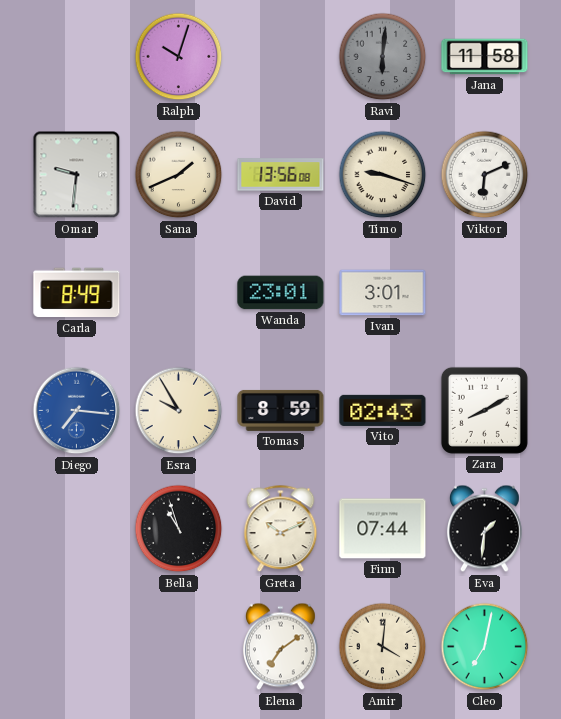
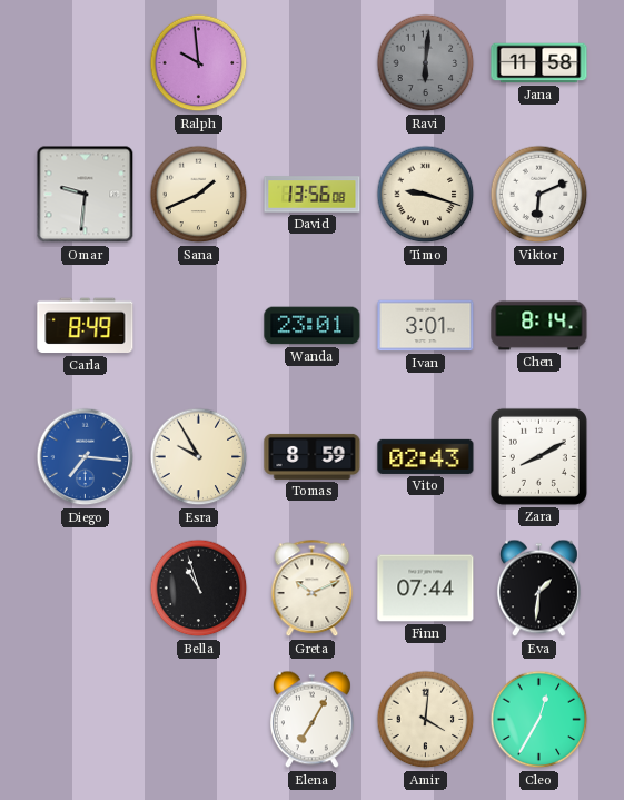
Ralph: 10:03 -> 9:59 (199, 63)
Chen: none -> 8:14 (539, 326)
Elena: 7:09 -> 7:05 (311, 720)
Cleo: 7:02 -> 12:35 (539, 720)
